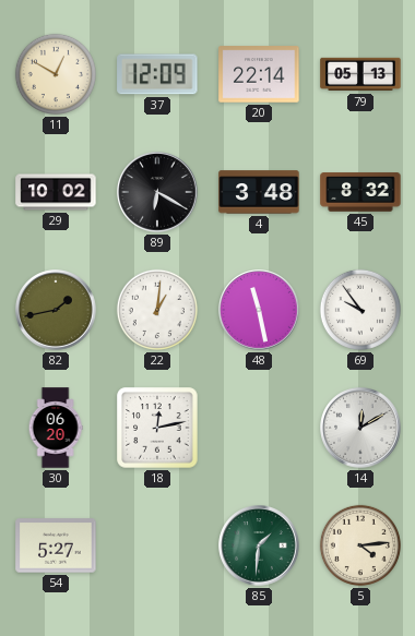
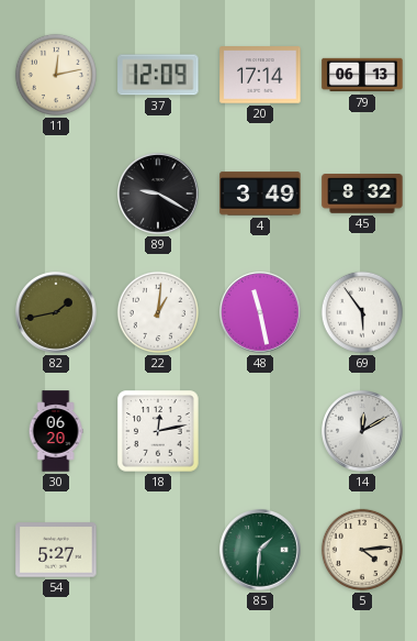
11: 12:50 -> 12:13 (56, 75)
20: 22:14 -> 17:14 (260, 75)
79: 05:13 -> 06:13 (362, 75)
29: 10:02 -> none (56, 192)
89: 6:20 -> 9:20 (158, 194)
4: 3:48 -> 3:49 (260, 194)
69: 9:54 -> 5:54 (362, 312)
